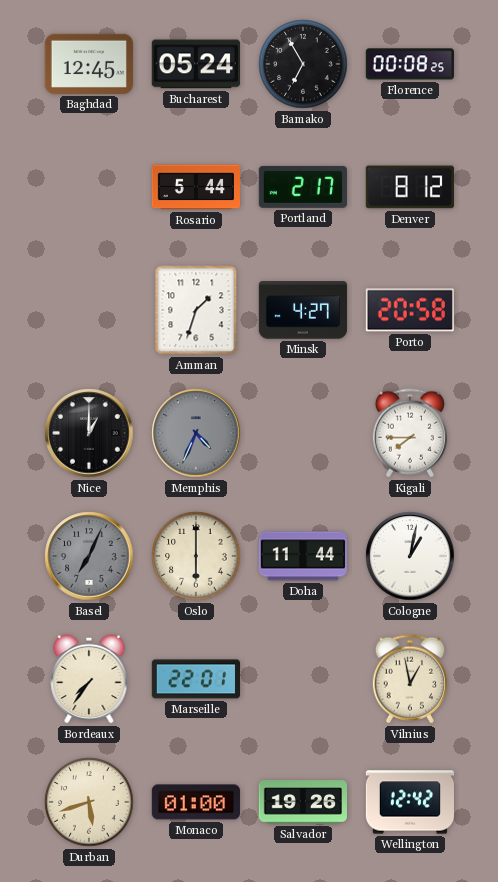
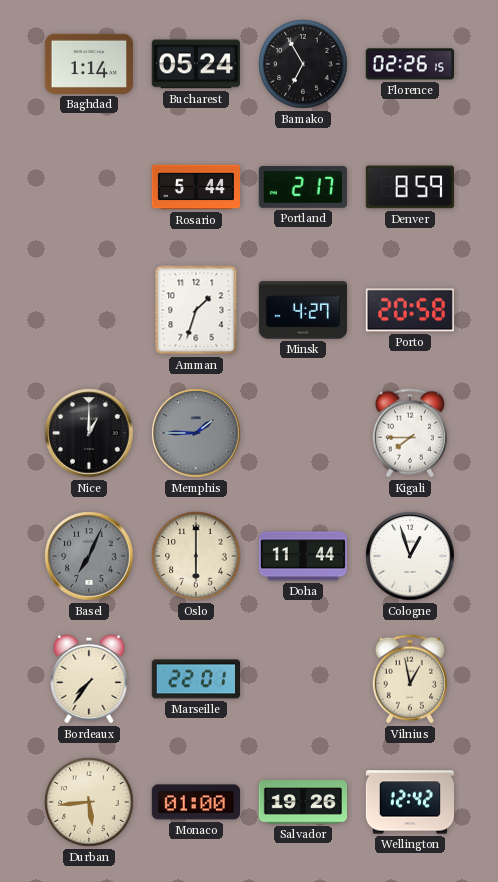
Baghdad: 12:45 -> 1:14 (88, 64)
Florence: 00:08 -> 02:26 (410, 64)
Denver: 8:12 -> 8:59 (410, 187)
Memphis: 4:34 -> 1:45 (196, 433)
Cologne: 1:02 -> 12:57 (410, 556)
Durban: 5:42 -> 5:44 (89, 802)
